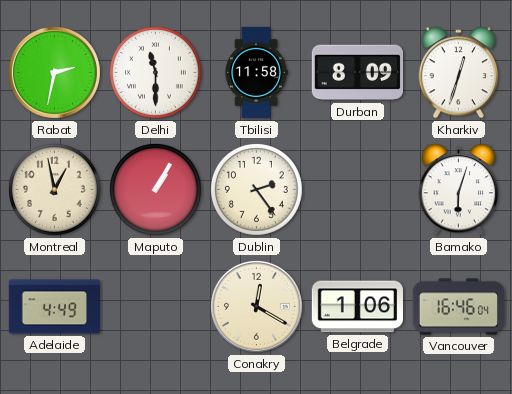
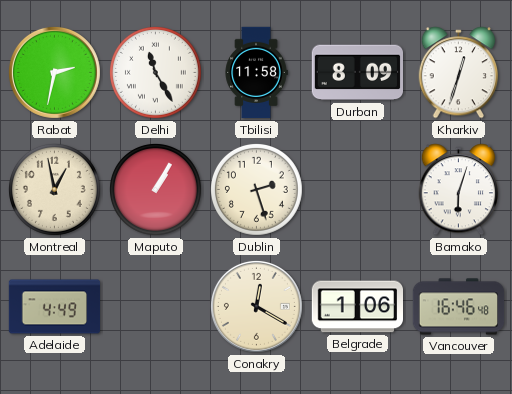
Delhi: 11:30 -> 11:25 (155, 72)
Dublin: 2:24 -> 2:27 (256, 189)
Vancouver: 16:46:04 -> 16:46:48 (459, 307)
